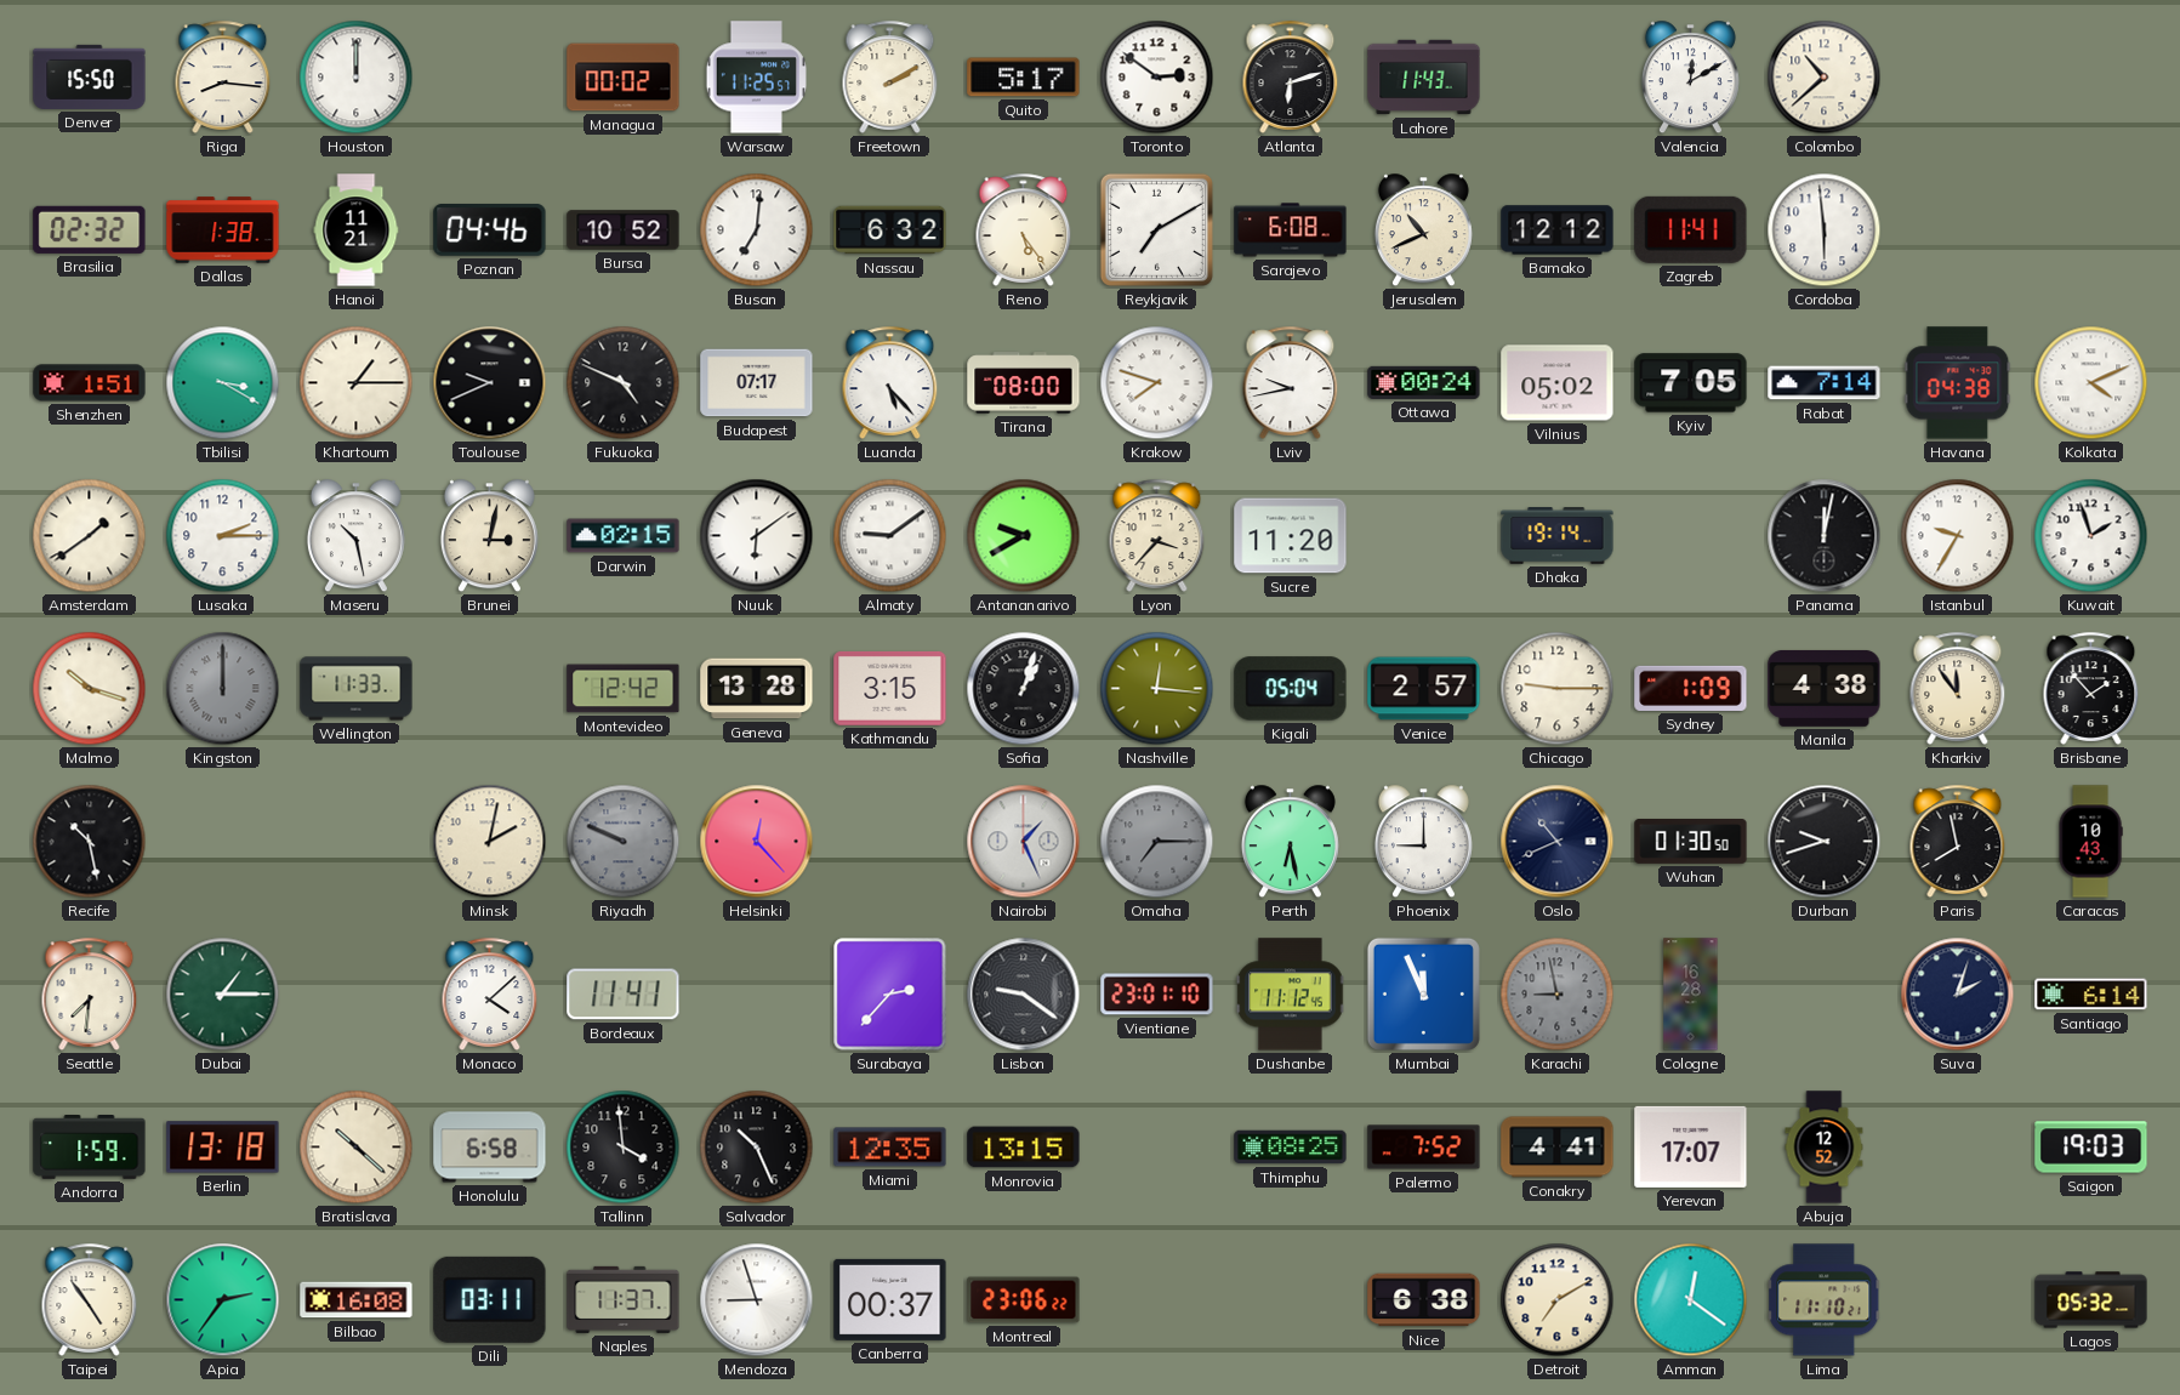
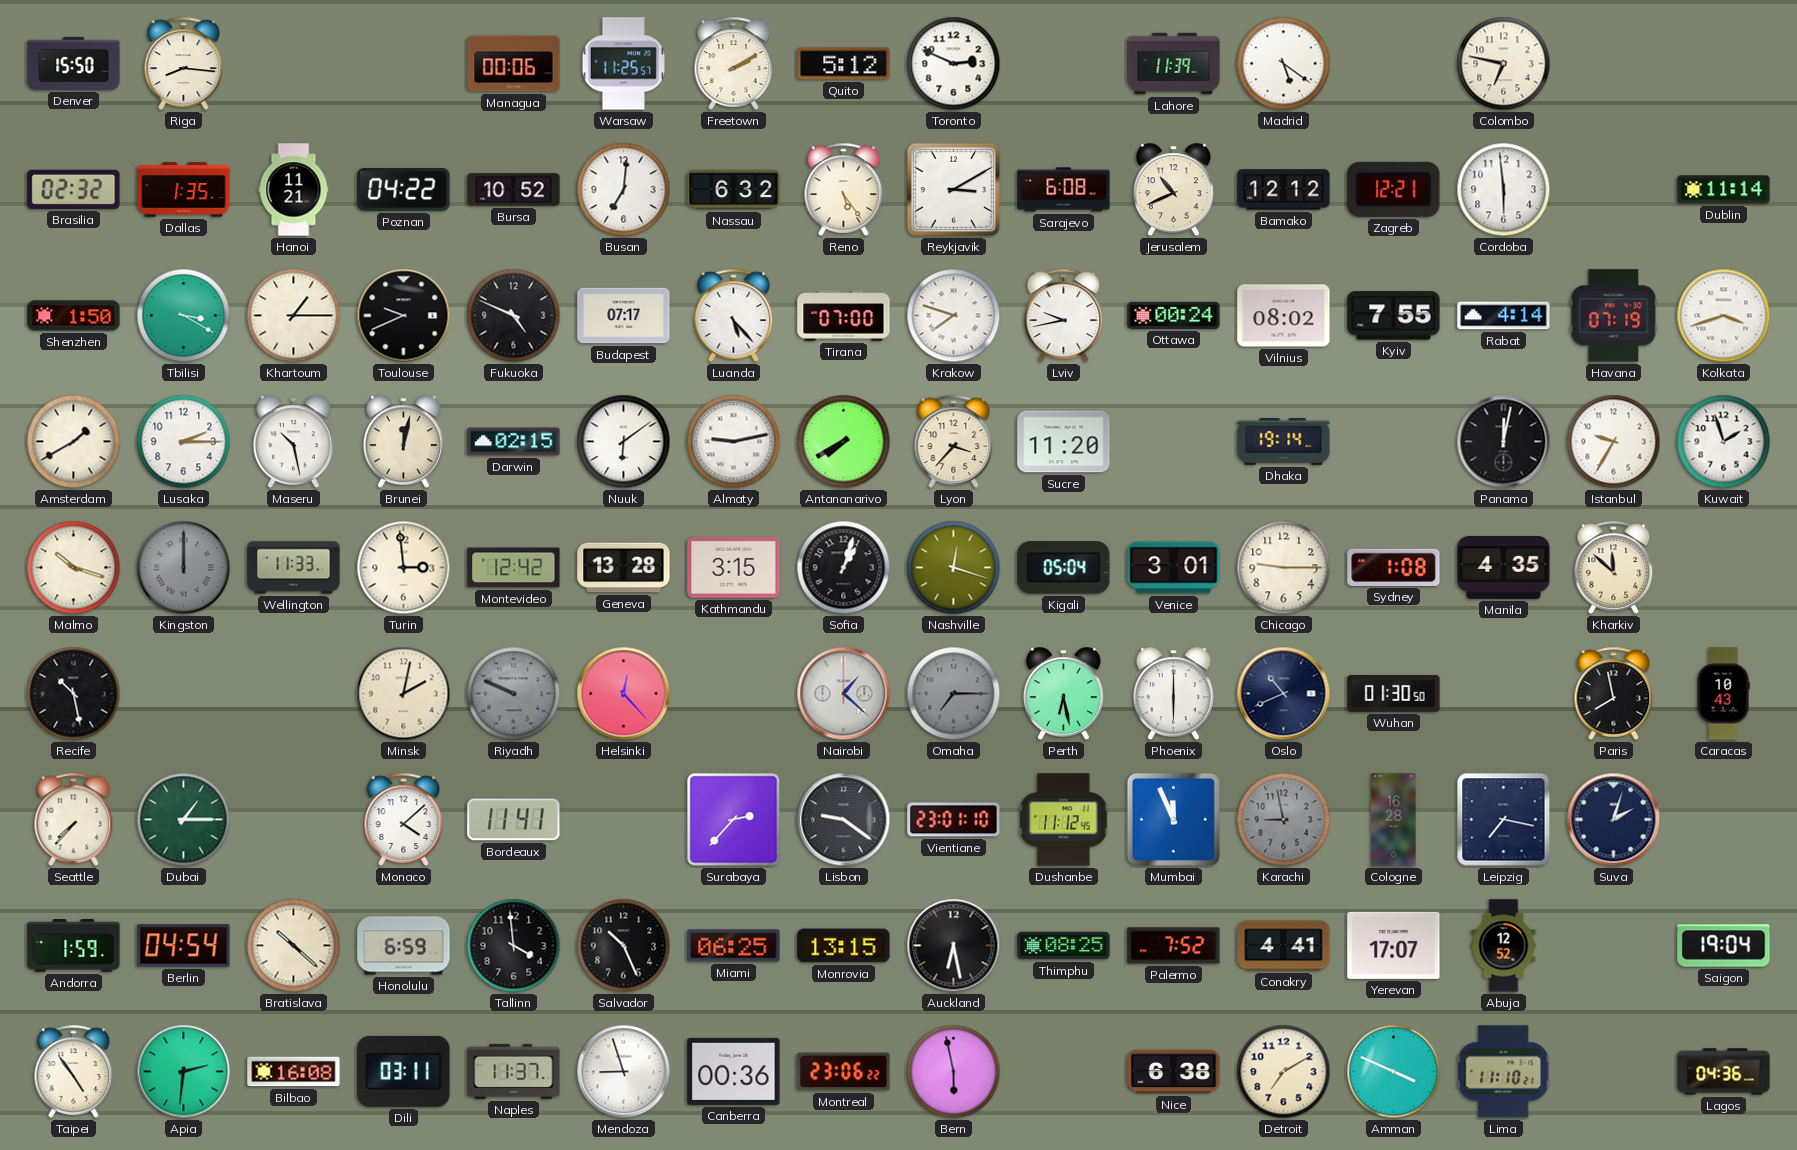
Houston: 12:00 -> none (357, 78)
Managua: 00:02 -> 00:06 (514, 64)
Quito: 5:17 -> 5:12 (844, 64)
Toronto: 2:51 -> 2:49 (954, 64)
Atlanta: 6:12 -> none (1291, 76)
Lahore: 11:43 -> 11:39 (1174, 64)
Madrid: none -> 5:21 (1284, 64)
Valencia: 12:10 -> none (1690, 78)
Colombo: 10:38 -> 6:47 (1504, 64)
Dallas: 1:38 -> 1:35 (184, 190)
Poznan: 04:46 -> 04:22 (404, 190)
Reykjavik: 7:10 -> 3:10 (953, 189)
Zagreb: 11:41 -> 12:21 (1394, 189)
Dublin: none -> 11:14 (1724, 190)
Shenzhen: 1:51 -> 1:50 (74, 316)
Tirana: 08:00 -> 07:00 (844, 316)
Vilnius: 05:02 -> 08:02 (1284, 316)
Kyiv: 7:05 -> 7:55 (1394, 316)
Rabat: 7:14 -> 4:14 (1504, 316)
Havana: 04:38 -> 07:19 (1614, 316)
Kolkata: 4:11 -> 3:42 (1724, 316)
Amsterdam: 1:39 -> 1:40 (74, 442)
Brunei: 3:02 -> 12:02 (403, 442)
Almaty: 9:09 -> 9:13 (734, 442)
Antananarivo: 9:40 -> 7:40 (844, 442)
Turin: none -> 2:59 (404, 568)
Nashville: 12:16 -> 12:18 (954, 568)
Venice: 2:57 -> 3:01 (1174, 568)
Sydney: 1:09 -> 1:08 (1394, 567)
Manila: 4:38 -> 4:35 (1504, 568)
Kharkiv: 11:54 -> 11:52 (1614, 567)
Brisbane: 1:53 -> none (2091, 688)
Nairobi: 1:26 -> 1:22 (844, 694)
Phoenix: 9:00 -> 6:00 (1173, 694)
Durban: 9:42 -> none (1825, 842)
Seattle: 7:31 -> 7:37 (74, 819)
Leipzig: none -> 7:17 (1504, 820)
Santiago: 6:14 -> none (2091, 995)
Berlin: 13:18 -> 04:54 (184, 946)
Honolulu: 6:58 -> 6:59 (404, 946)
Miami: 12:35 -> 06:25 (734, 946)
Auckland: none -> 6:28 (954, 946)
Saigon: 19:03 -> 19:04 (1724, 946)
Apia: 2:36 -> 2:31 (184, 1072)
Canberra: 00:37 -> 00:36 (734, 1071)
Bern: none -> 5:58 (954, 1072)
Amman: 12:21 -> 3:49 (1394, 1072)
Lagos: 05:32 -> 04:36 (1724, 1072)
